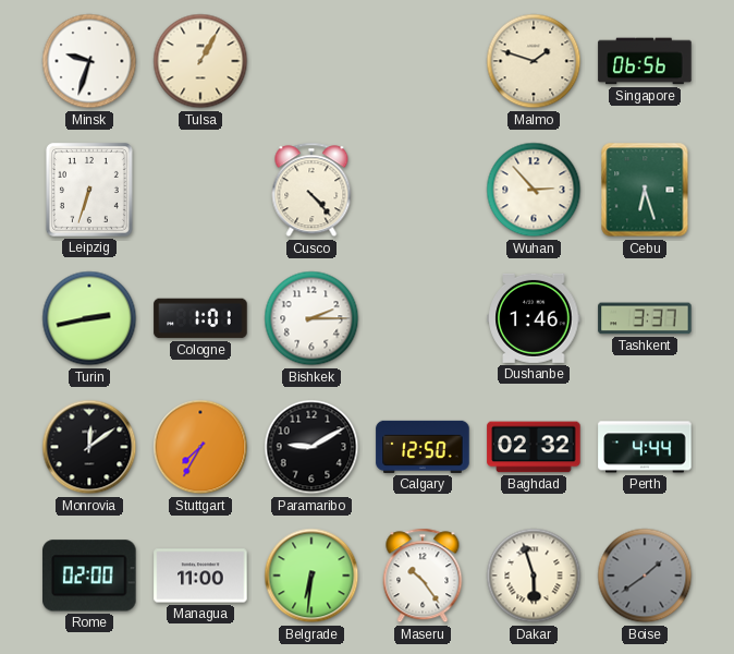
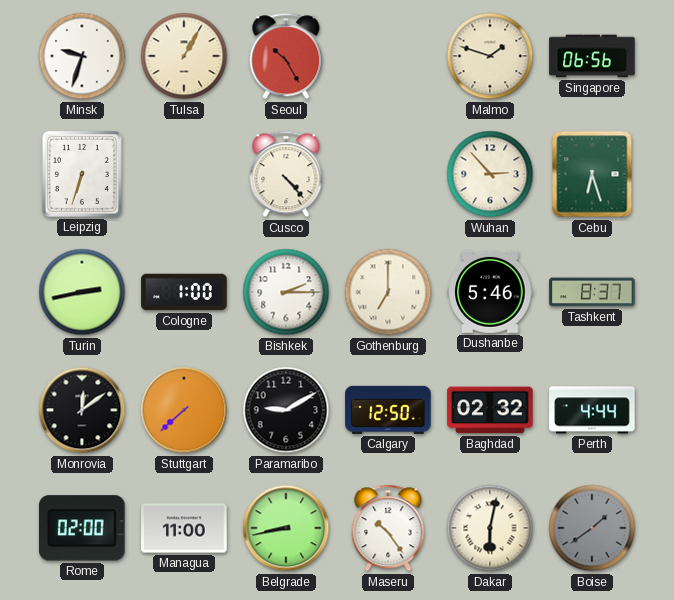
Seoul: none -> 10:25 (286, 56)
Cologne: 1:01 -> 1:00 (184, 292)
Gothenburg: none -> 7:00 (388, 292)
Dushanbe: 1:46 -> 5:46 (490, 292)
Tashkent: 3:37 -> 8:37 (592, 292)
Stuttgart: 7:35 -> 7:38 (184, 410)
Belgrade: 6:31 -> 8:43 (286, 528)
Dakar: 5:57 -> 6:02 (490, 528)
